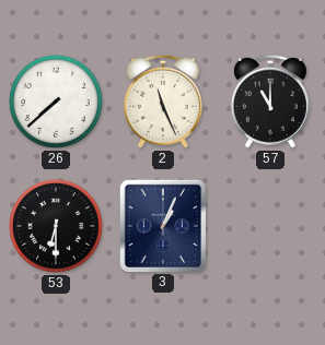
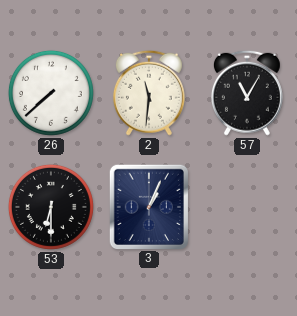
2: 11:26 -> 11:31 (149, 93)
57: 11:00 -> 11:05 (247, 93)
